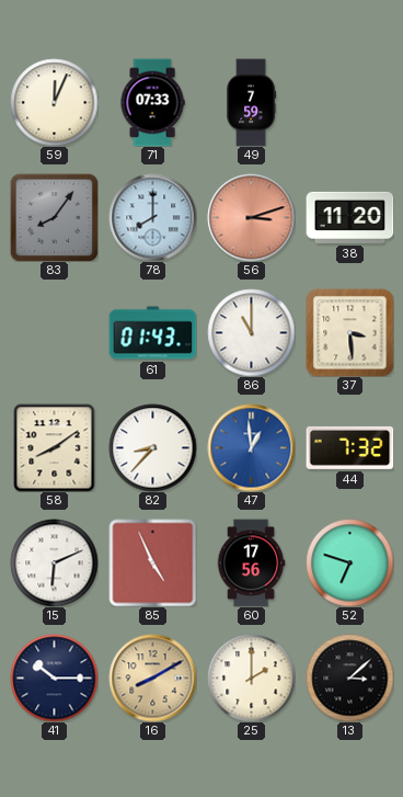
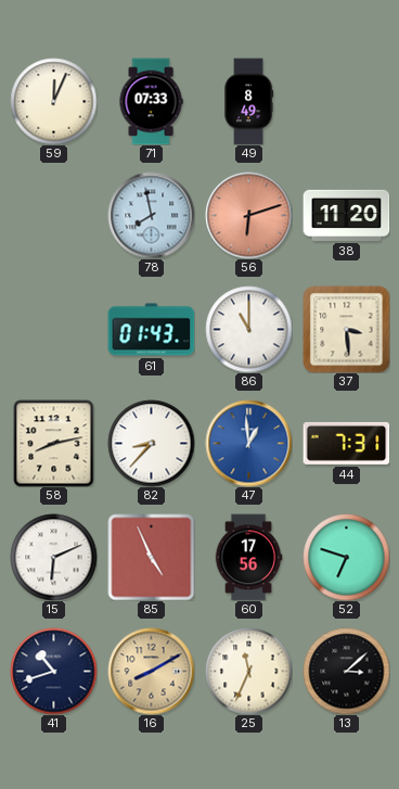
49: 7:59 -> 8:49 (249, 101)
83: 8:06 -> none (54, 217)
78: 8:00 -> 7:58 (151, 215)
56: 3:12 -> 6:12 (248, 215)
58: 8:09 -> 8:13 (54, 443)
44: 7:32 -> 7:31 (346, 443)
41: 10:15 -> 10:42 (53, 671)
25: 2:00 -> 11:34 (248, 671)
